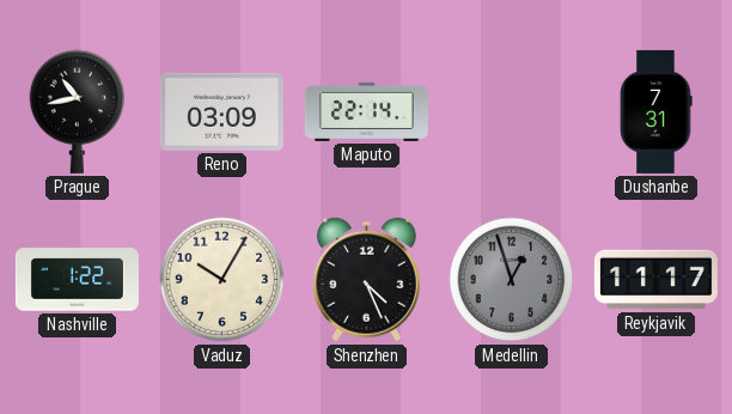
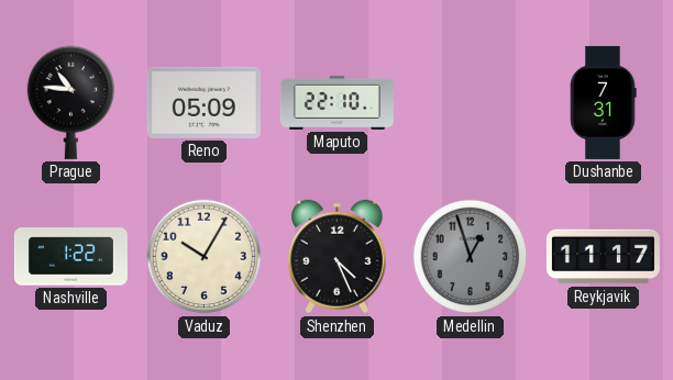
Prague: 10:43 -> 10:46 (71, 102)
Reno: 03:09 -> 05:09 (203, 102)
Maputo: 22:14 -> 22:10 (336, 102)
